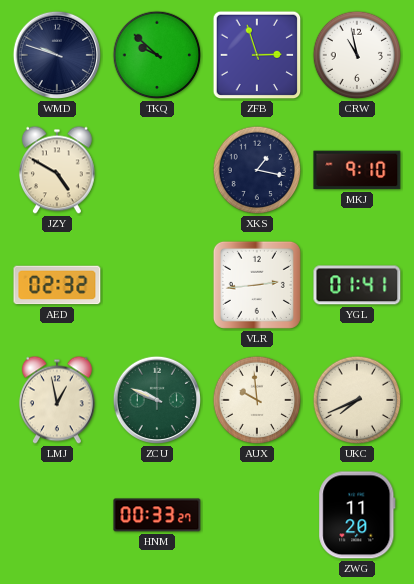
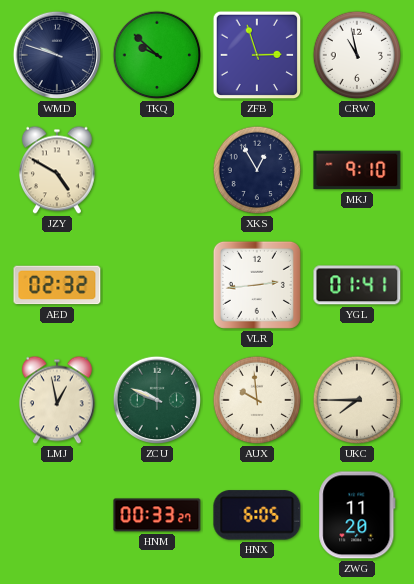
XKS: 1:17 -> 12:55 (257, 170)
UKC: 7:41 -> 7:45 (357, 400)
HNX: none -> 6:05 (257, 515)
